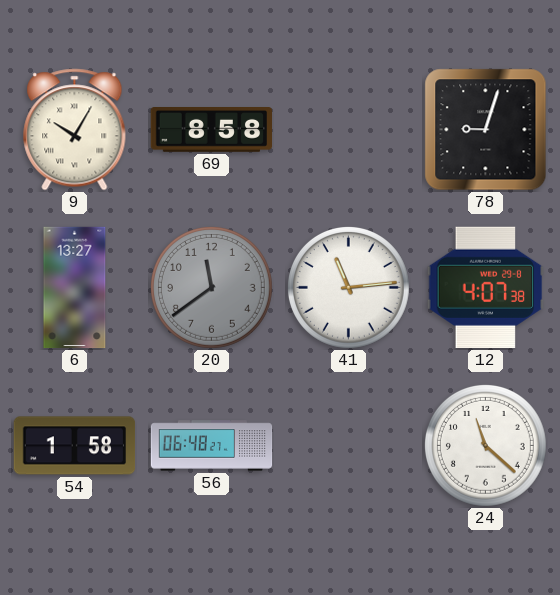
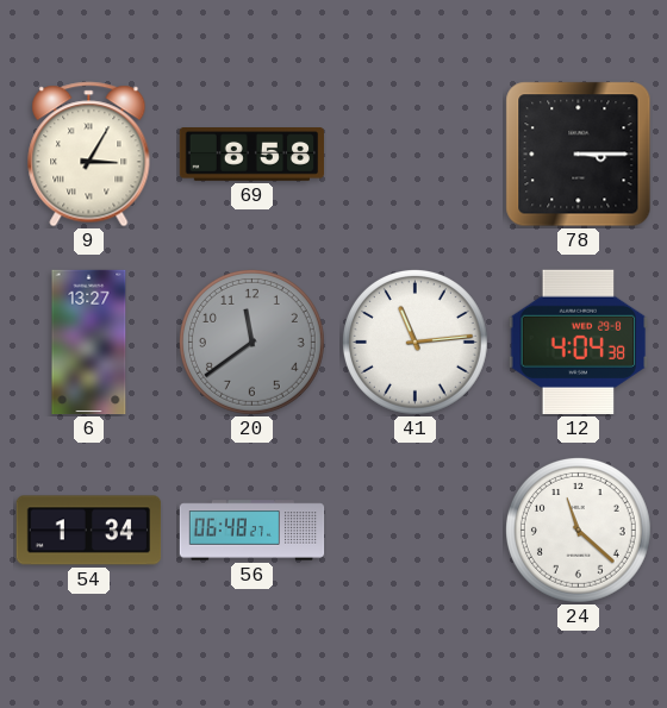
9: 10:05 -> 3:05 (89, 155)
78: 9:03 -> 3:15 (579, 155)
12: 4:07 -> 4:04 (579, 342)
54: 1:58 -> 1:34 (89, 531)
